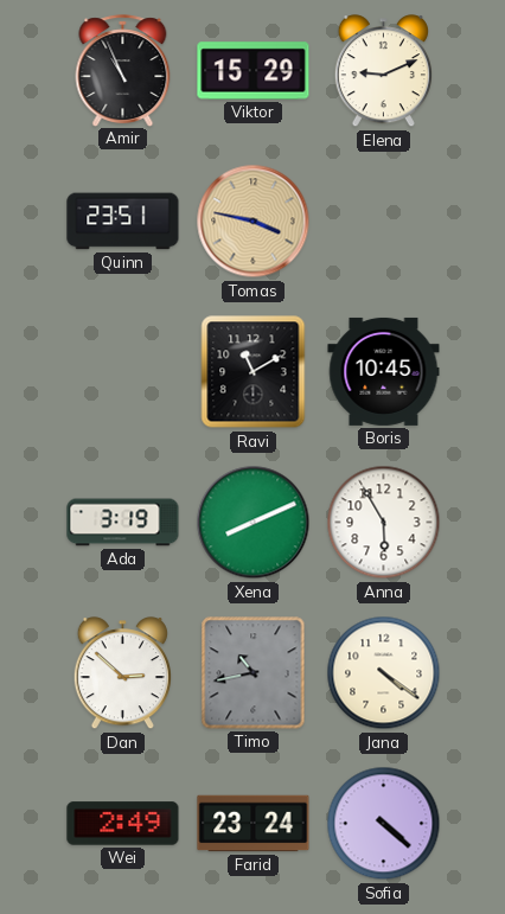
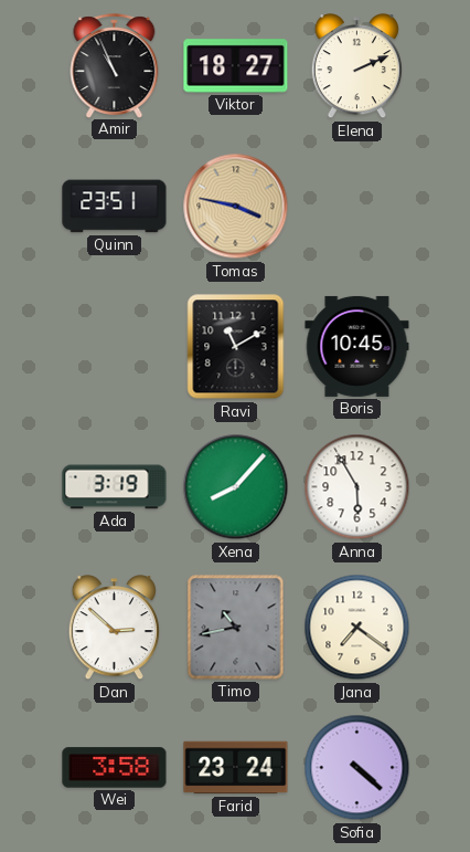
Viktor: 15:29 -> 18:27 (236, 66)
Elena: 9:11 -> 2:11 (356, 66)
Xena: 8:11 -> 8:07 (236, 487)
Jana: 4:21 -> 7:21 (357, 628)
Wei: 2:49 -> 3:58 (115, 768)
